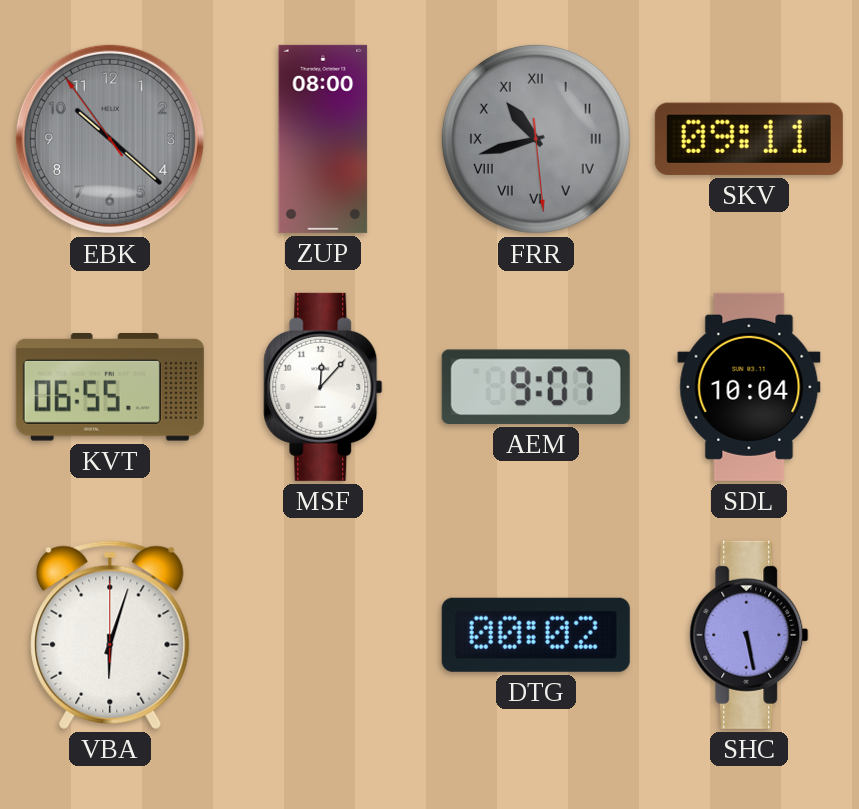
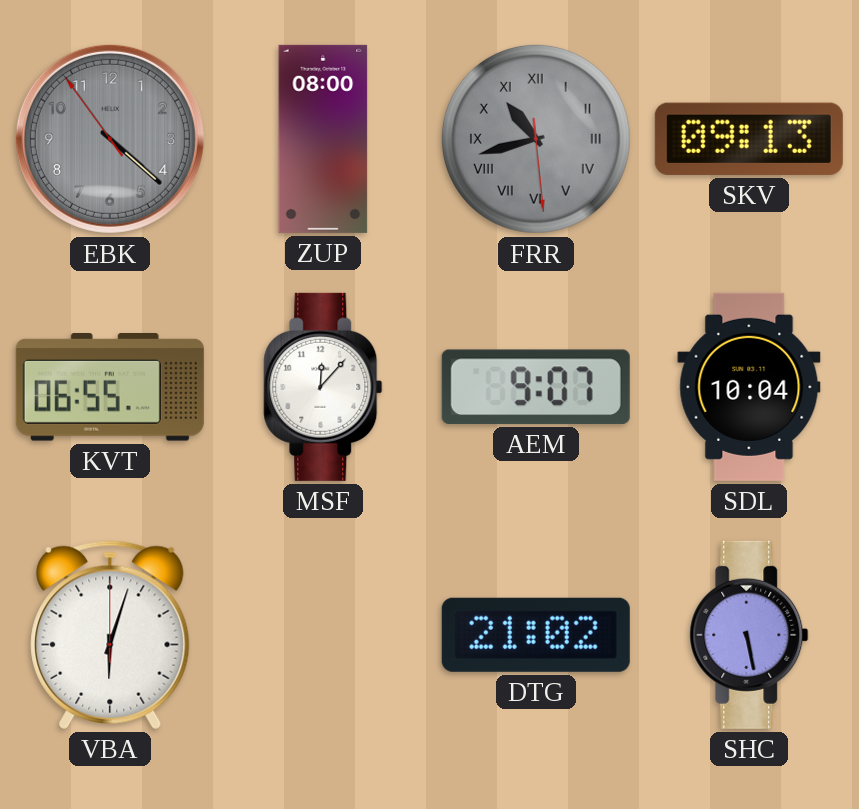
EBK: 10:21 -> 4:21 (110, 139)
SKV: 09:11 -> 09:13 (749, 139)
DTG: 00:02 -> 21:02 (536, 635)
